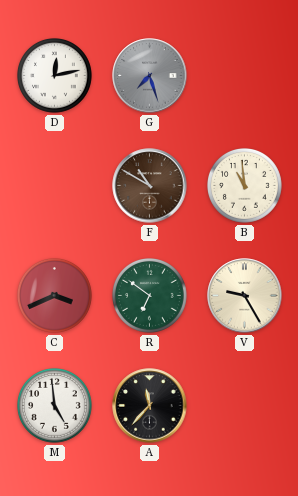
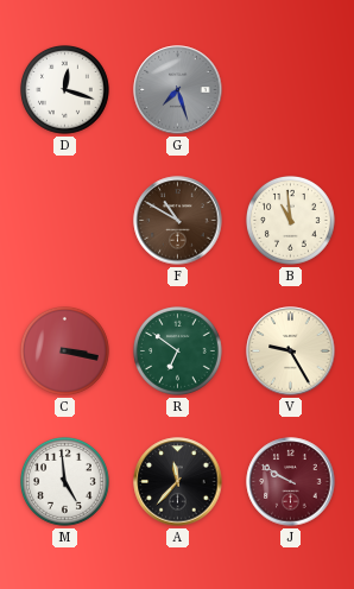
D: 12:13 -> 12:18 (65, 90)
C: 3:41 -> 3:17 (65, 351)
J: none -> 9:50 (291, 482)
